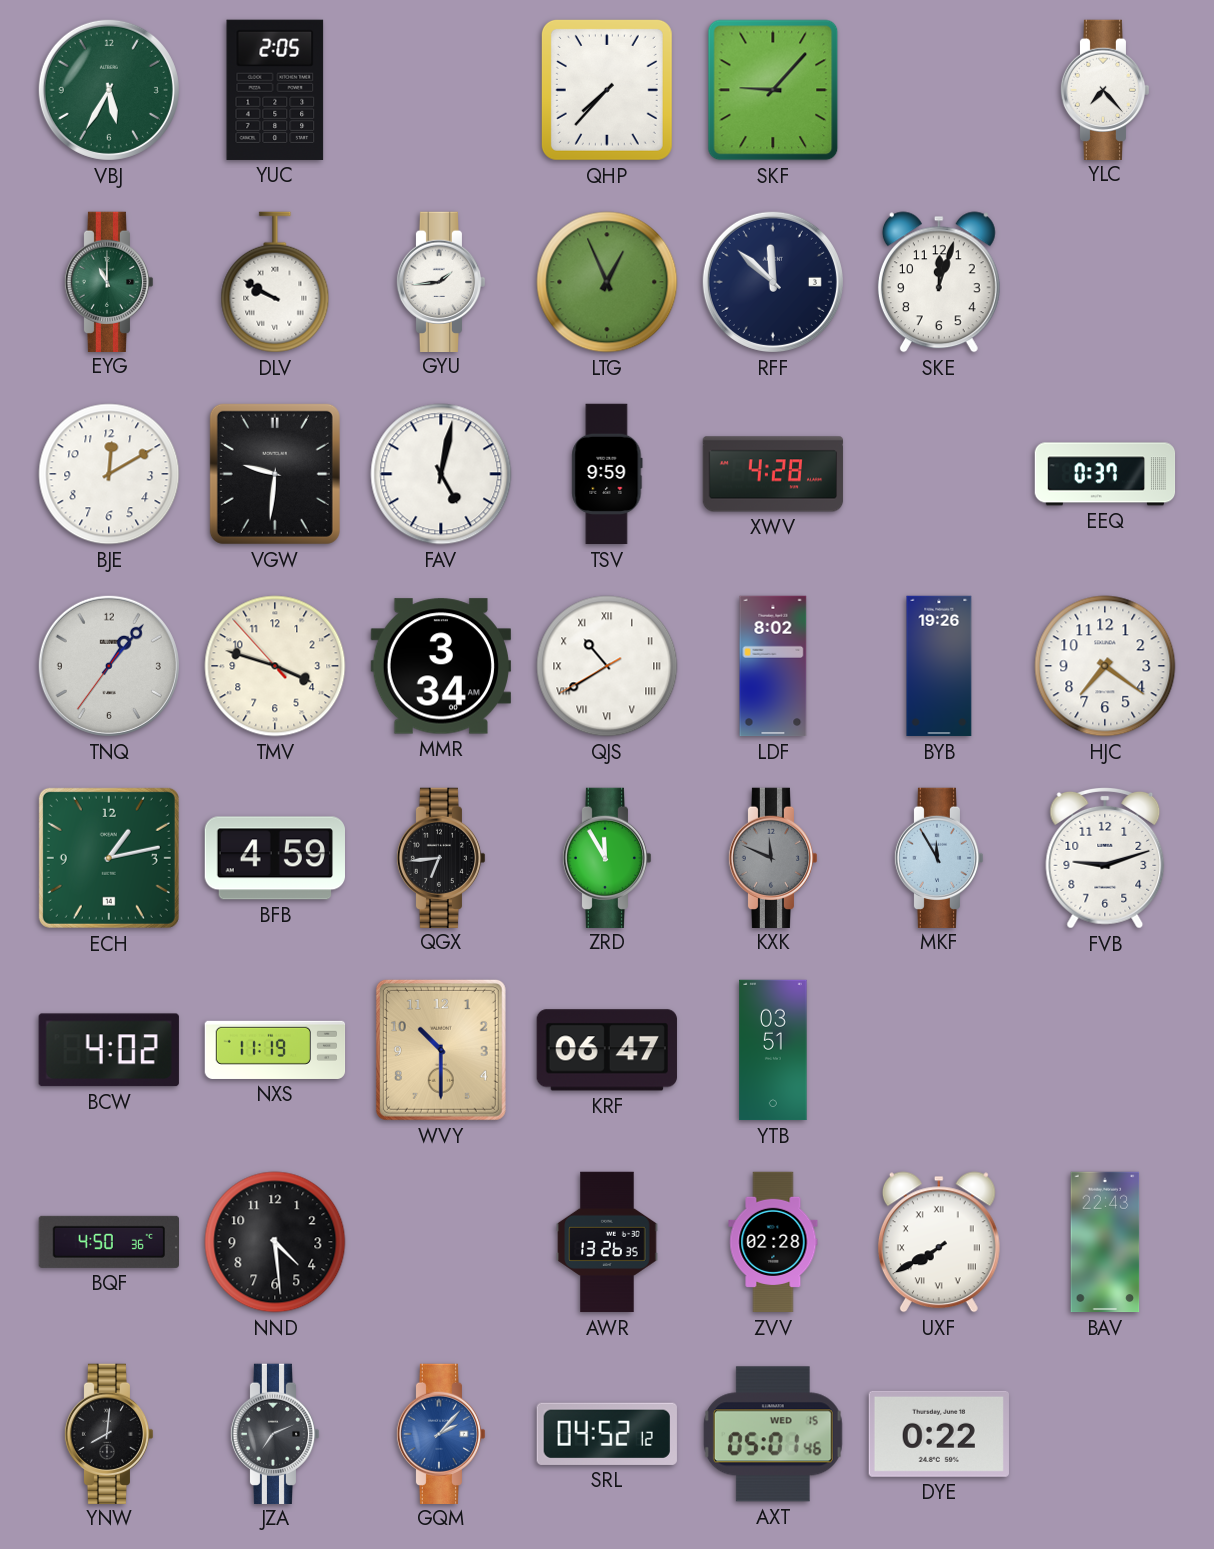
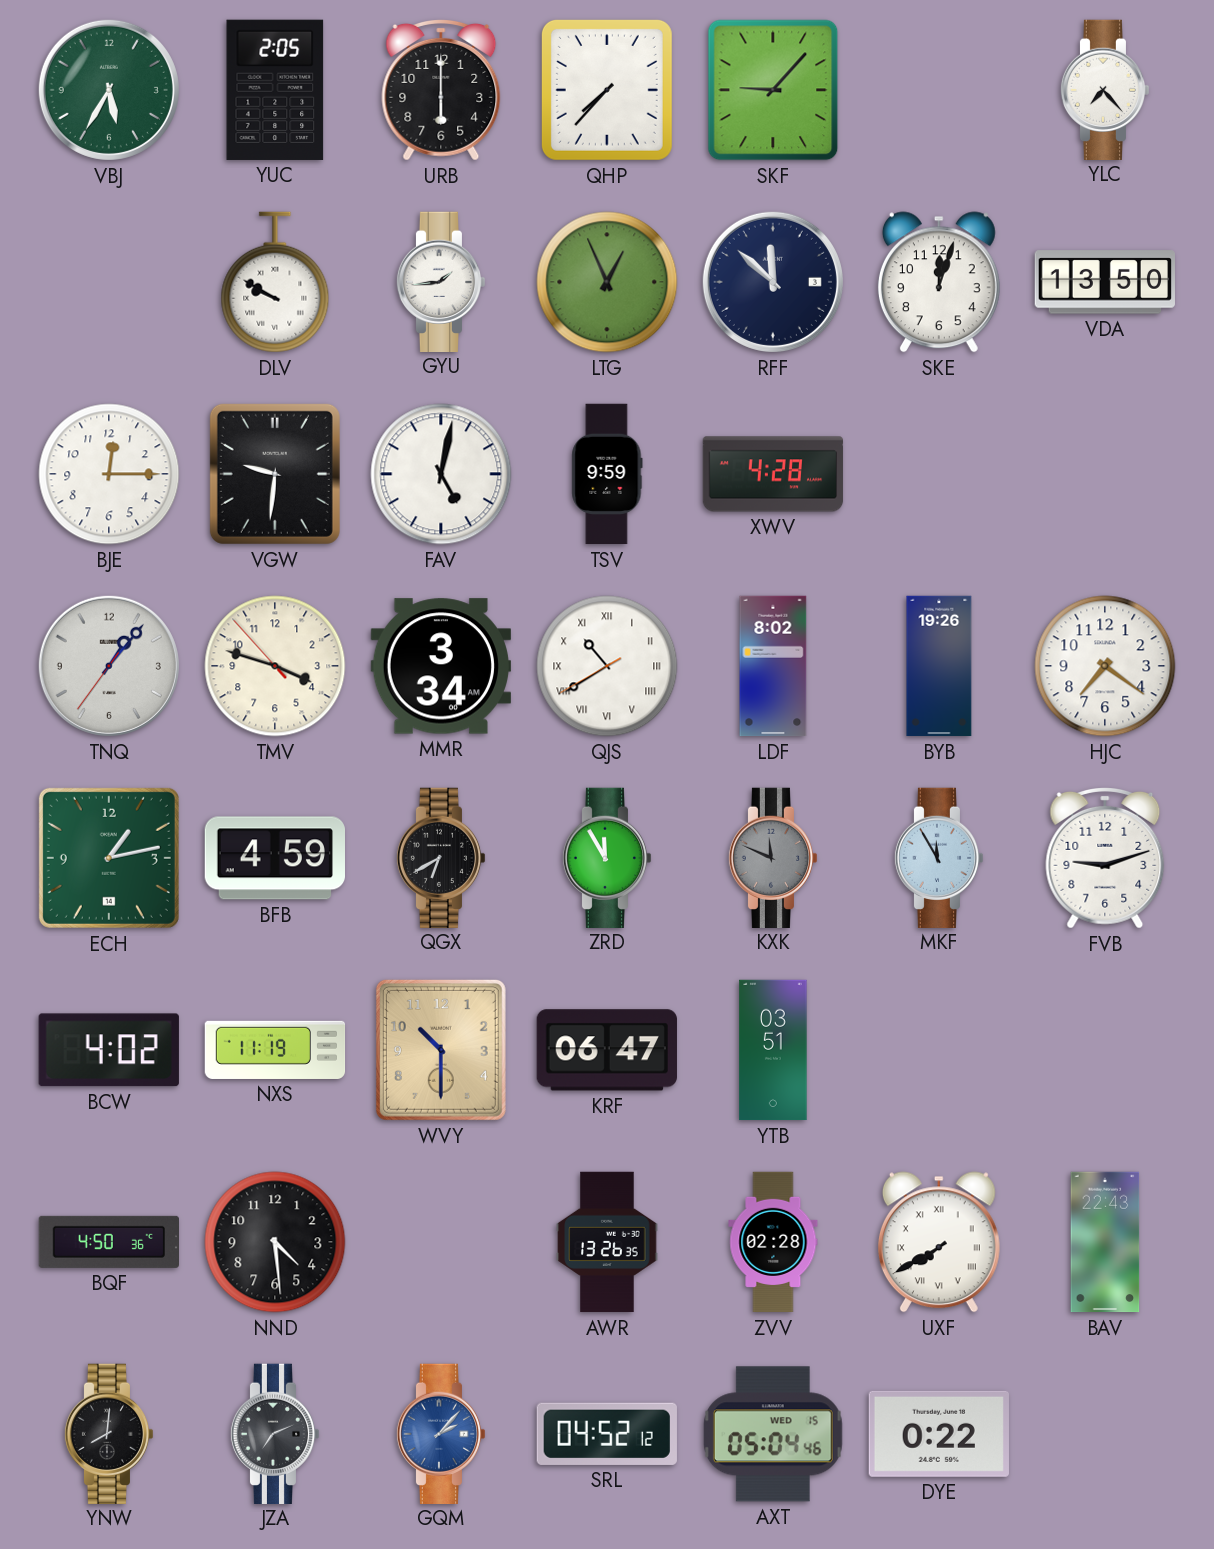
URB: none -> 6:00 (441, 90)
EYG: 11:00 -> none (109, 281)
VDA: none -> 13:50 (1104, 282)
BJE: 12:10 -> 12:15 (109, 474)
EEQ: 0:37 -> none (1105, 474)
QGX: 6:44 -> 6:40 (441, 857)
AXT: 05:01 -> 05:04 (773, 1434)
